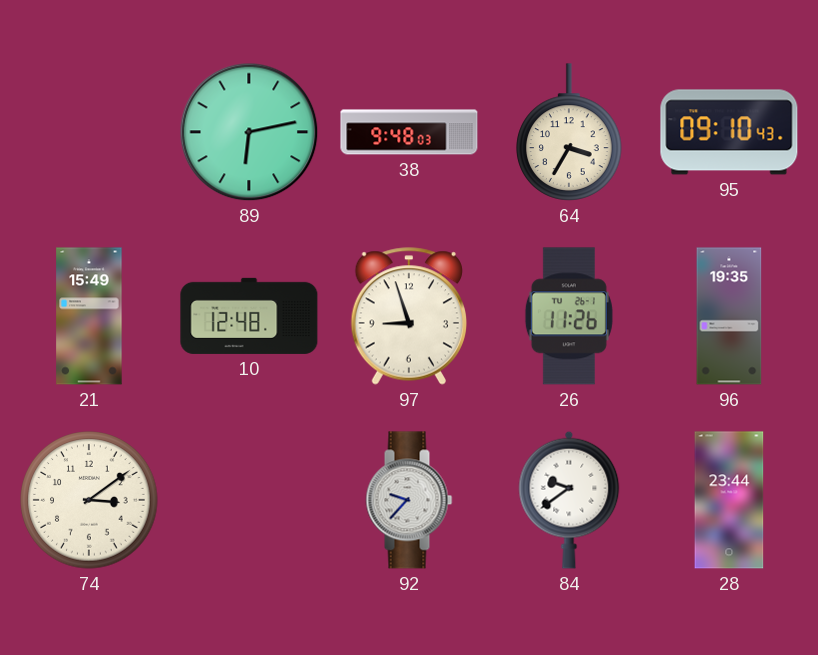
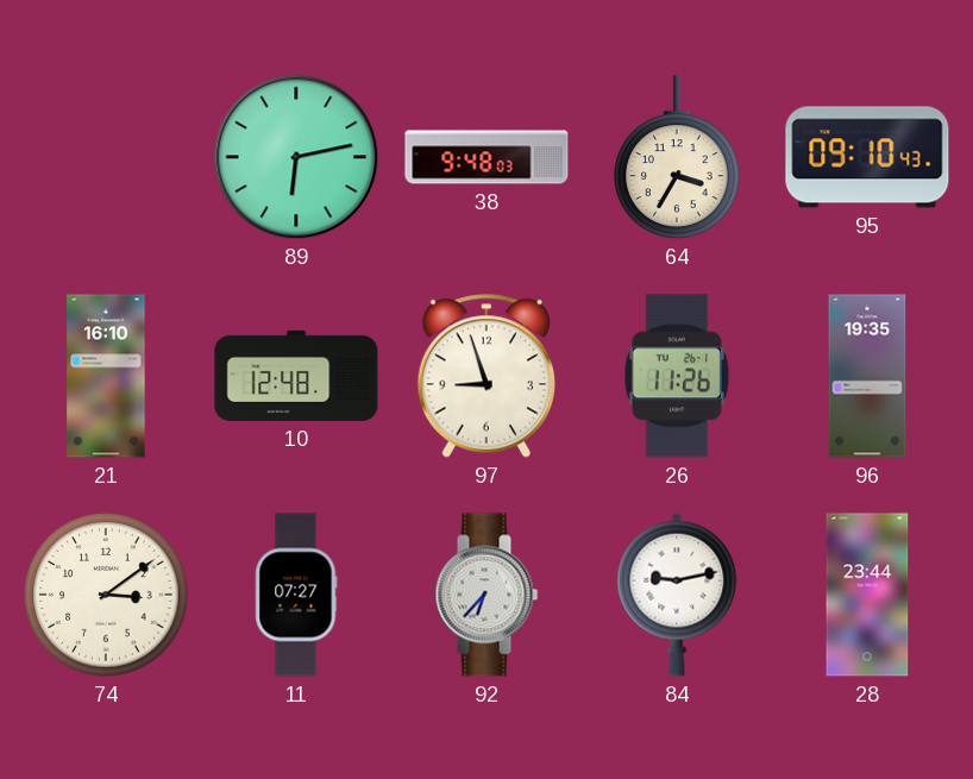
21: 15:49 -> 16:10 (106, 376)
11: none -> 07:27 (296, 595)
92: 9:37 -> 6:37 (486, 595)
84: 9:39 -> 9:13 (677, 595)
